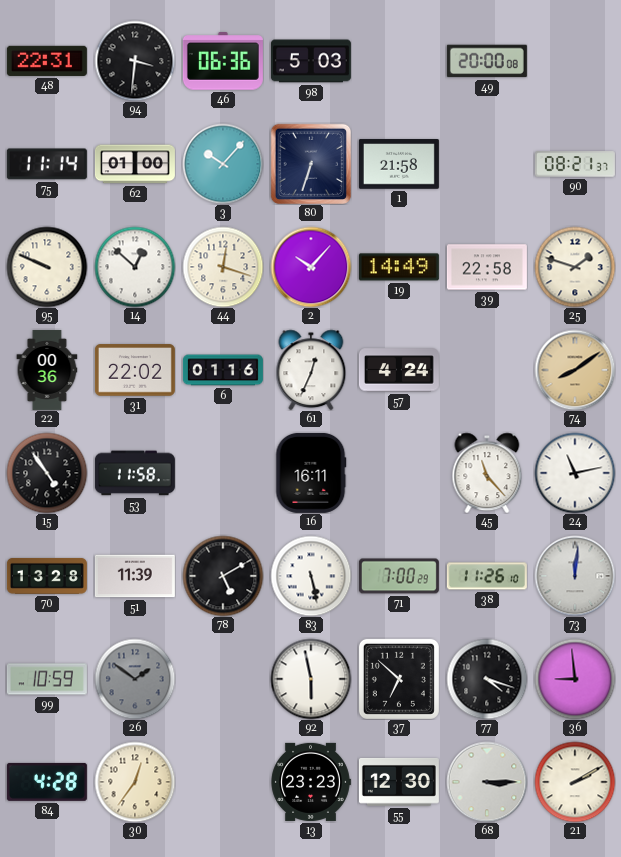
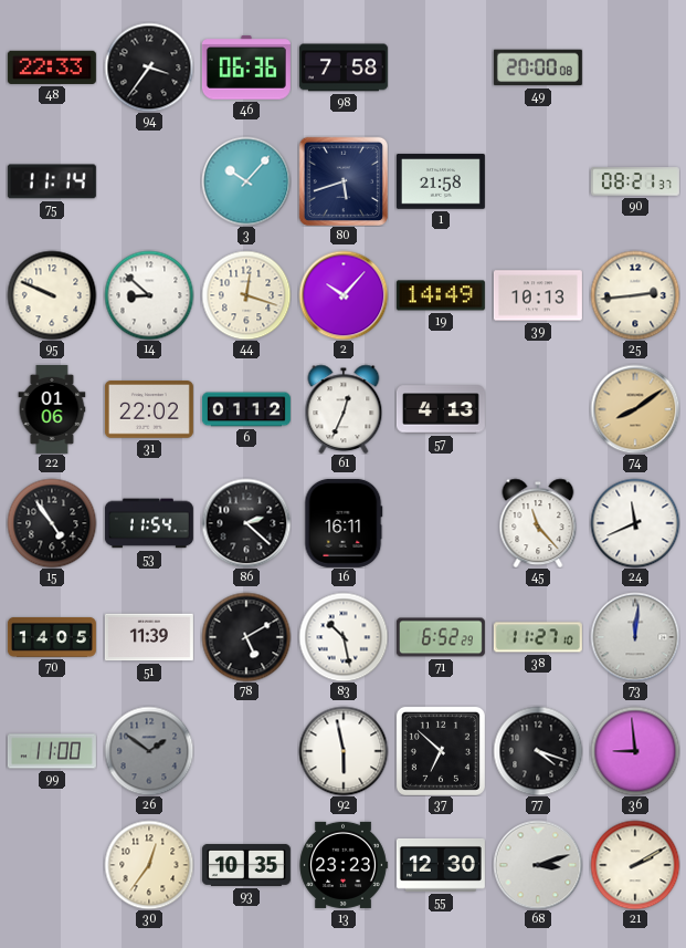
48: 22:31 -> 22:33 (52, 67)
94: 3:31 -> 3:36 (149, 67)
98: 5:03 -> 7:58 (344, 67)
62: 01:00 -> none (135, 164)
80: 6:33 -> 5:42 (342, 180)
14: 12:52 -> 8:52 (149, 295)
39: 22:58 -> 10:13 (538, 295)
25: 1:48 -> 2:44 (635, 295)
22: 00:36 -> 01:06 (52, 409)
6: 01:16 -> 01:12 (246, 409)
57: 4:24 -> 4:13 (441, 409)
53: 11:58 -> 11:54 (149, 523)
86: none -> 2:22 (246, 523)
24: 11:13 -> 11:41 (635, 523)
70: 13:28 -> 14:05 (52, 637)
83: 5:28 -> 10:28 (344, 637)
71: 7:00 -> 6:52 (441, 637)
38: 11:26 -> 11:27 (538, 637)
99: 10:59 -> 11:00 (52, 751)
84: 4:28 -> none (47, 782)
93: none -> 10:35 (246, 865)
68: 3:15 -> 3:12 (538, 865)
